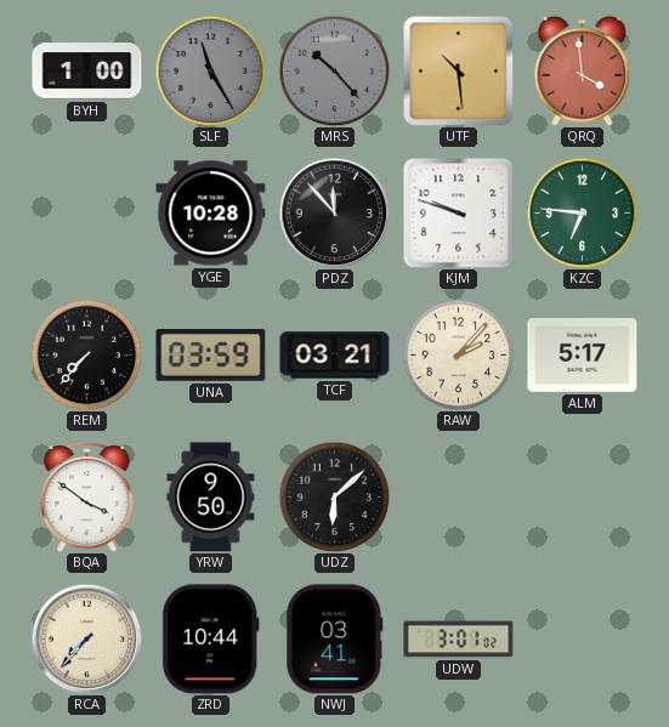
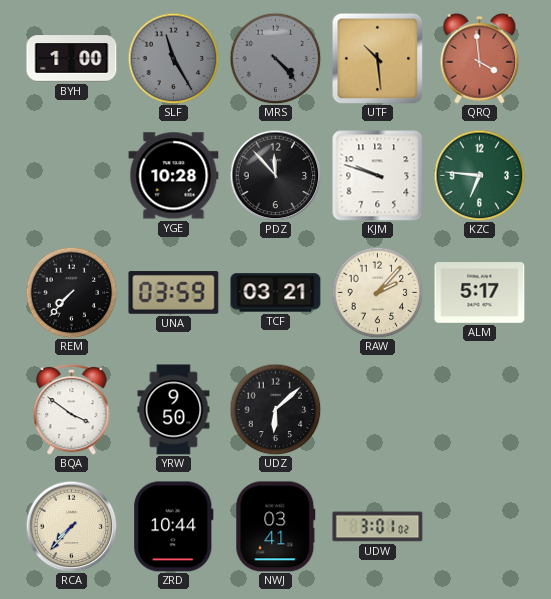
MRS: 10:23 -> 4:23 (275, 58)
